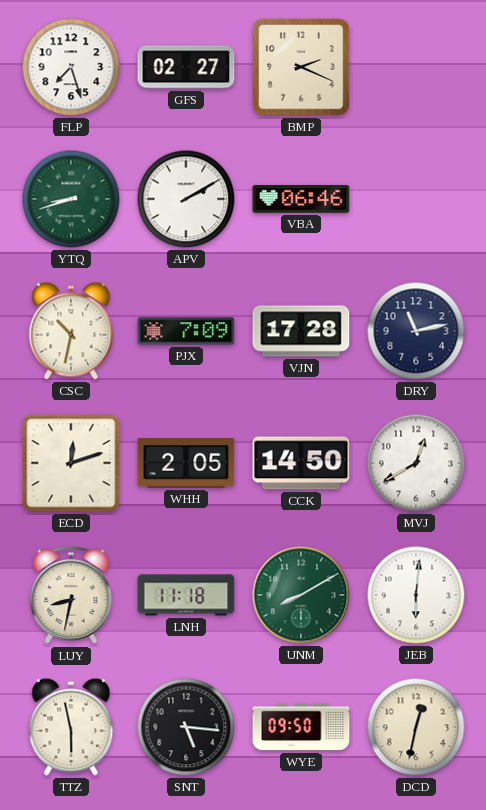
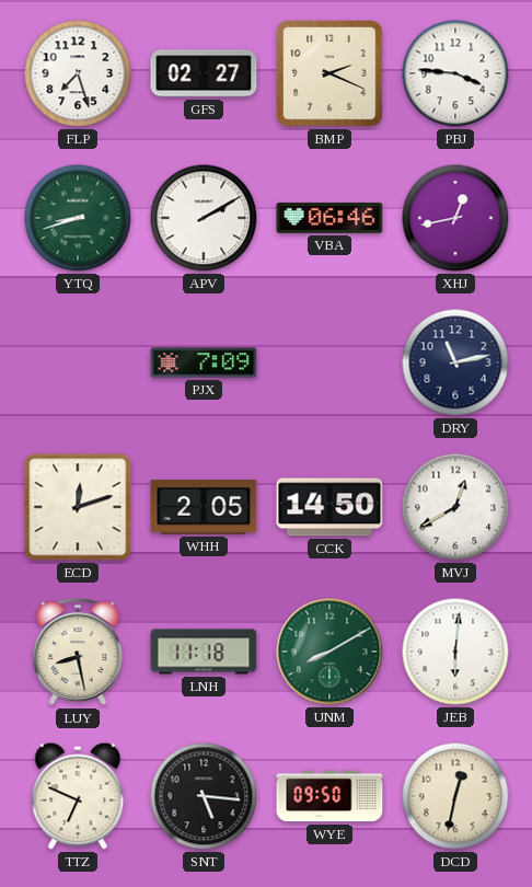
PBJ: none -> 3:46 (455, 73)
XHJ: none -> 12:43 (455, 218)
CSC: 10:32 -> none (71, 331)
VJN: 17:28 -> none (301, 331)
LUY: 8:32 -> 8:28 (78, 652)
TTZ: 5:58 -> 6:49 (78, 796)
